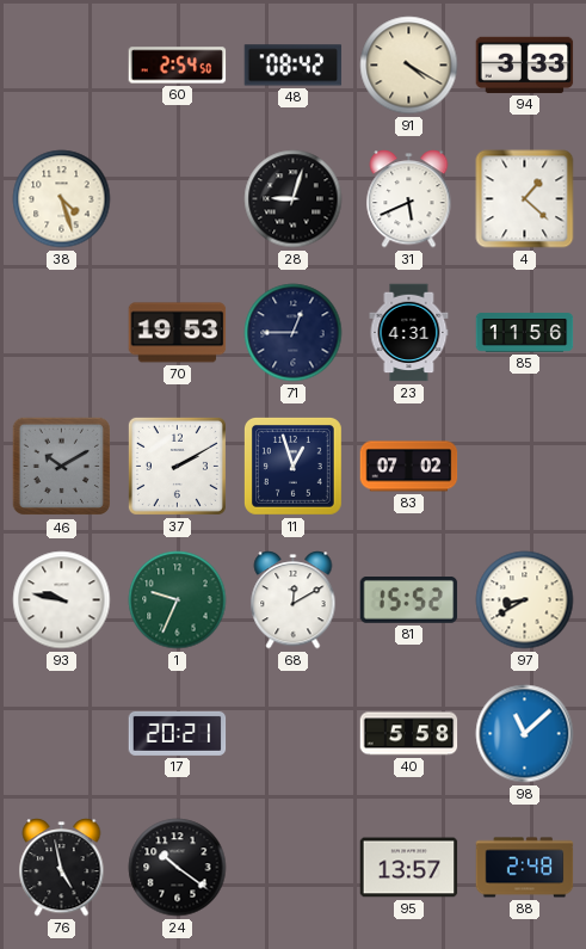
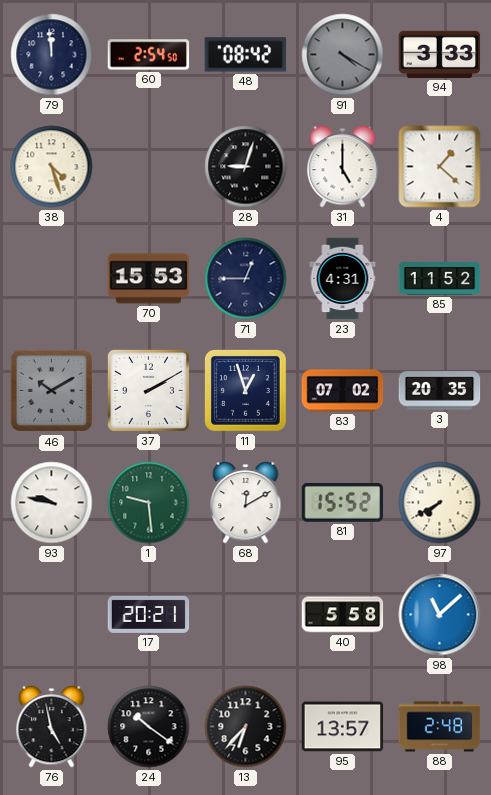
79: none -> 11:59 (52, 55)
91 dial: cream -> grey (343, 55)
31: 5:41 -> 5:00 (343, 167)
70: 19:53 -> 15:53 (149, 279)
85: 11:56 -> 11:52 (440, 279)
3: none -> 20:35 (440, 391)
1: 9:34 -> 9:29 (149, 503)
97: 8:40 -> 7:40 (440, 503)
13: none -> 6:37 (246, 727)
